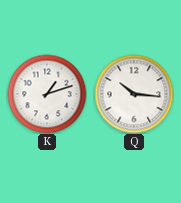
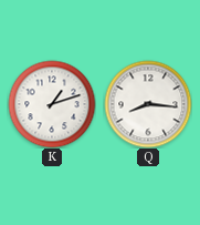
Q: 10:16 -> 8:16 (148, 104)
